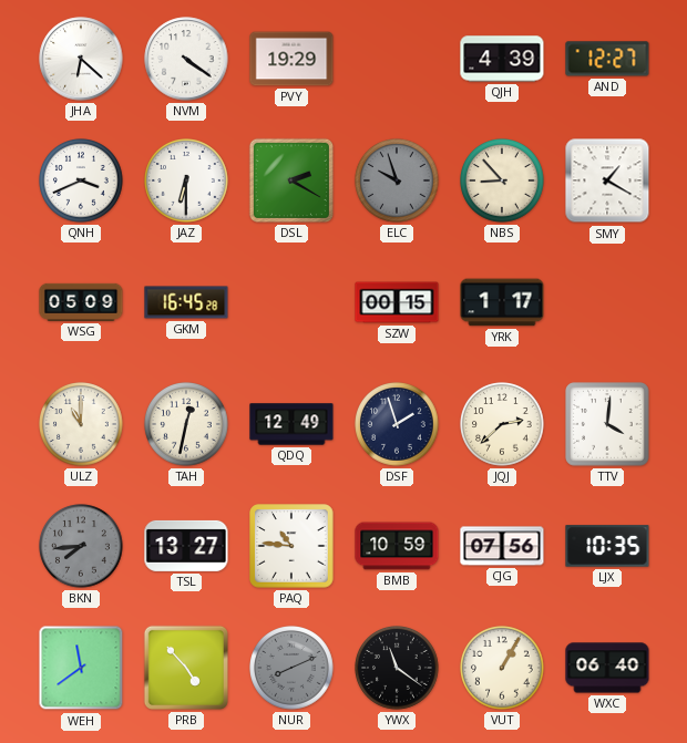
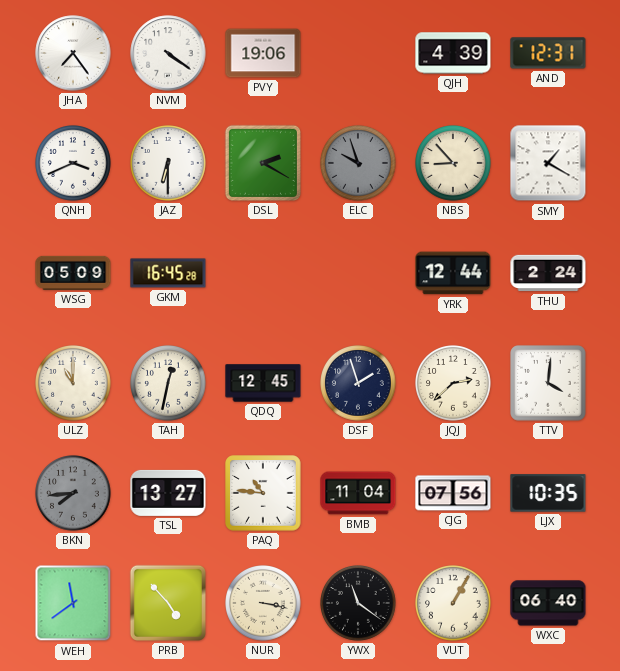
JHA: 6:22 -> 7:24 (73, 53)
PVY: 19:29 -> 19:06 (263, 53)
AND: 12:27 -> 12:31 (548, 53)
SZW: 00:15 -> none (397, 302)
YRK: 1:17 -> 12:44 (453, 273)
THU: none -> 2:24 (548, 273)
QDQ: 12:49 -> 12:45 (263, 383)
BMB: 10:59 -> 11:04 (358, 493)
NUR: 8:11 -> 3:17 (264, 604)
NUR dial: grey -> cream (264, 604)
